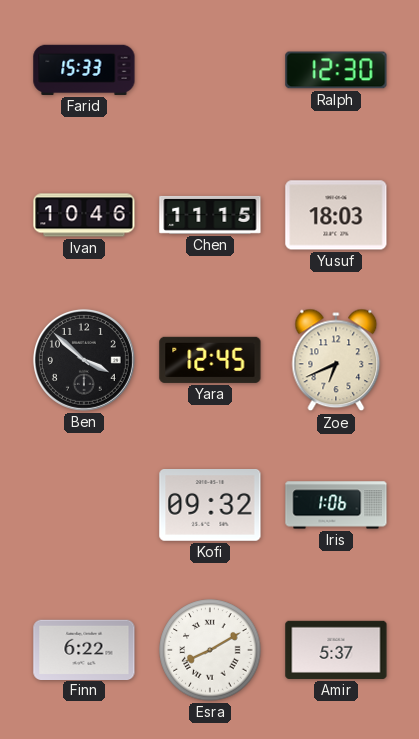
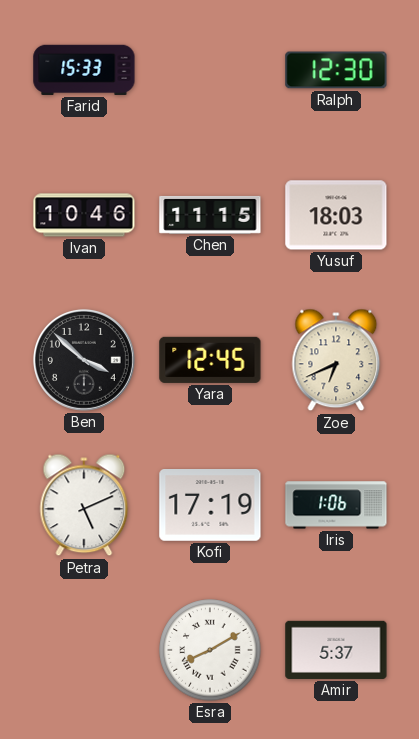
Petra: none -> 5:11 (84, 505)
Kofi: 09:32 -> 17:19 (210, 505)
Finn: 6:22 -> none (84, 649)
